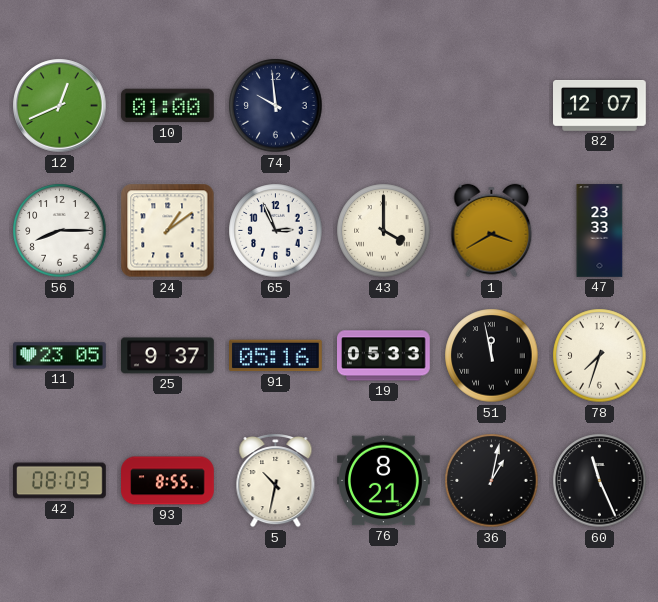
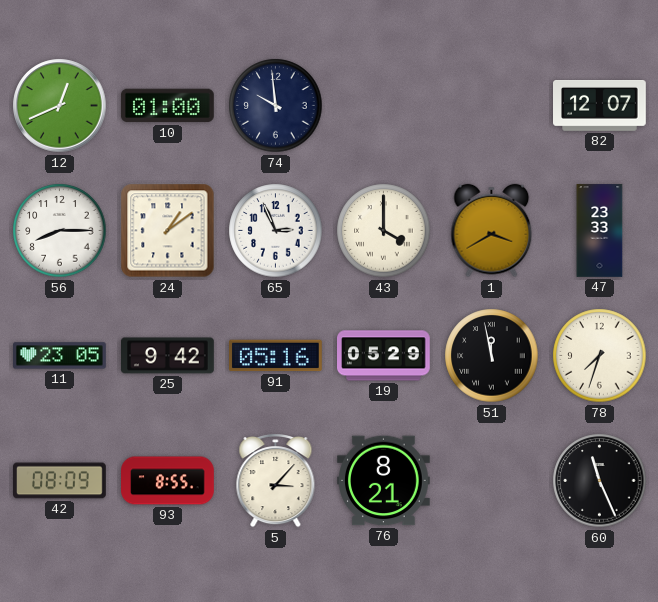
25: 9:37 -> 9:42 (168, 356)
19: 05:33 -> 05:29 (384, 356)
5: 10:32 -> 3:07 (276, 481)
36: 1:02 -> none (492, 481)
